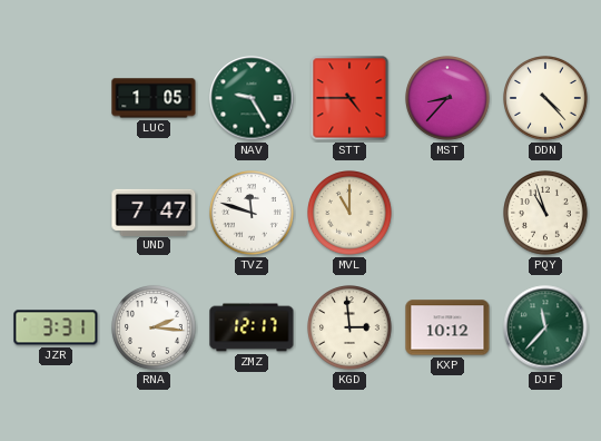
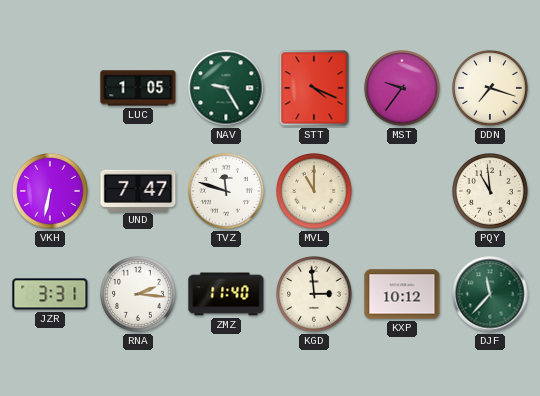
STT: 4:45 -> 4:19 (314, 88)
MST: 8:37 -> 9:36 (403, 89)
DDN: 4:23 -> 7:18 (491, 89)
VKH: none -> 6:32 (51, 192)
PQY: 10:57 -> 10:59 (491, 192)
ZMZ: 12:17 -> 11:40 (226, 294)
